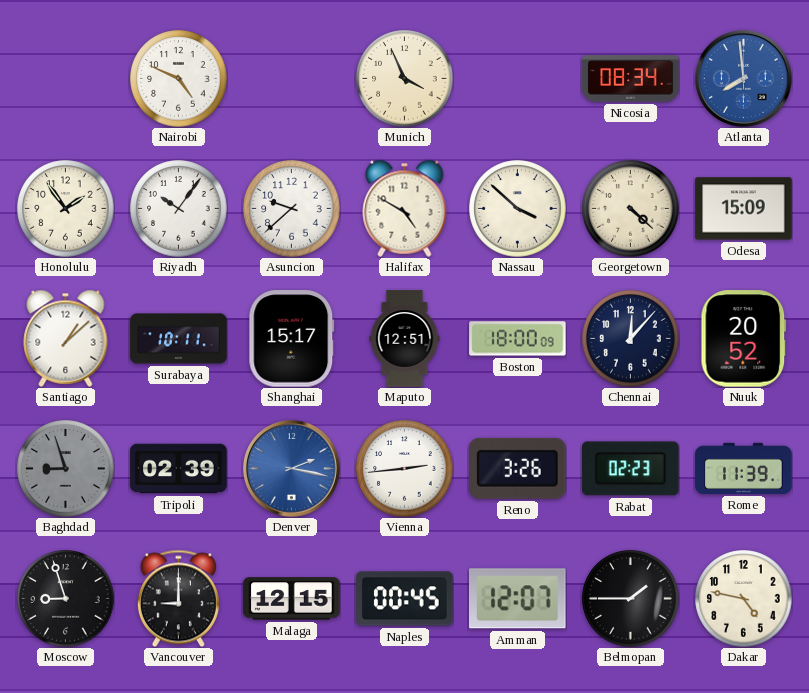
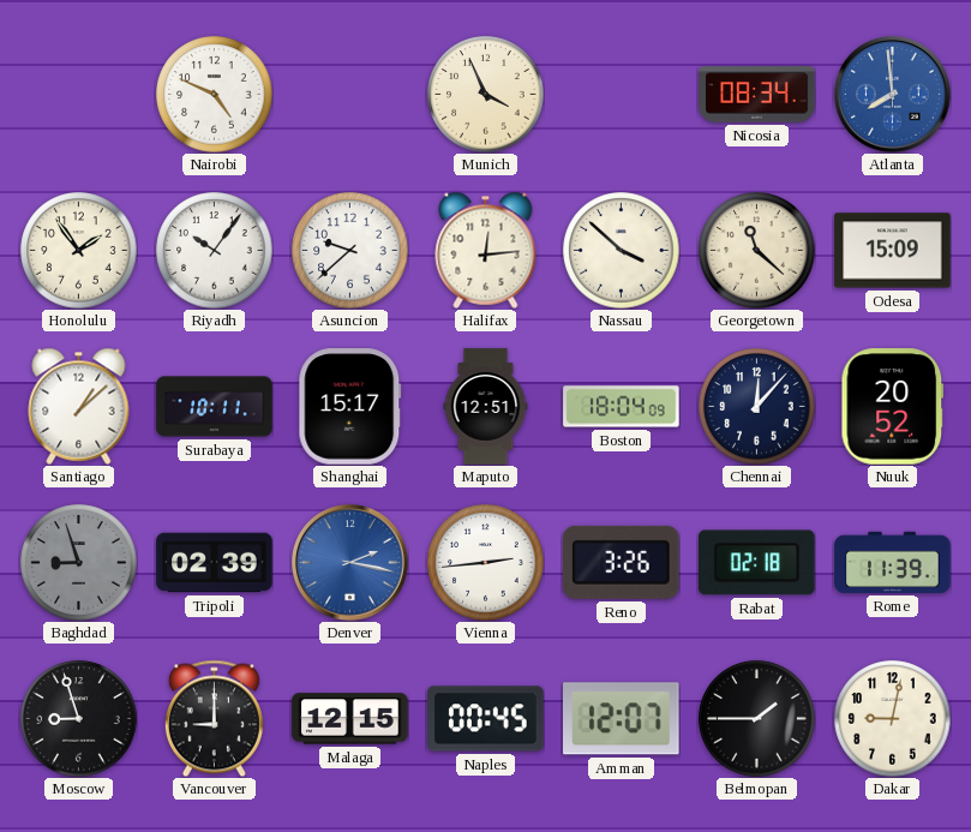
Halifax: 4:50 -> 12:14 (486, 250)
Georgetown: 4:22 -> 11:22 (757, 251)
Boston: 18:00 -> 18:04 (622, 407)
Rabat: 02:23 -> 02:18 (757, 563)
Dakar: 4:47 -> 9:02 (893, 719)
